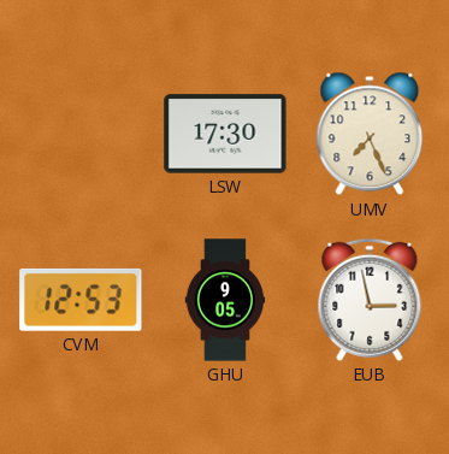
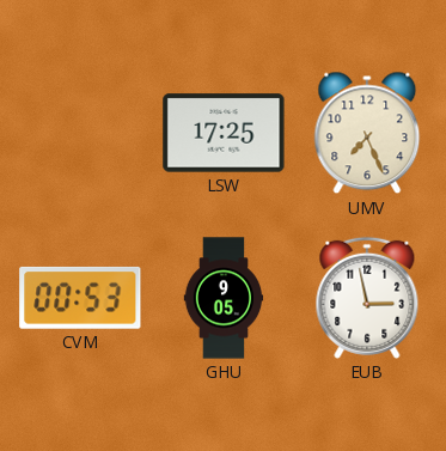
LSW: 17:30 -> 17:25 (224, 133)
CVM: 12:53 -> 00:53 (80, 298)
